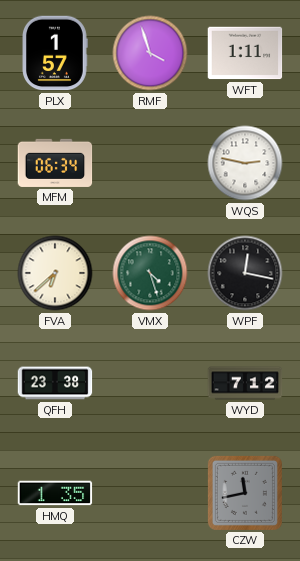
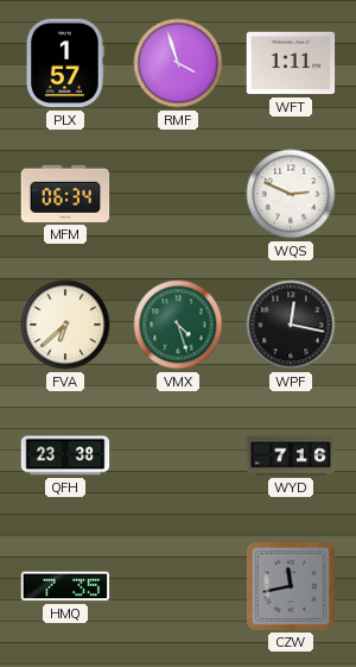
WQS: 2:47 -> 2:49 (291, 194)
WYD: 7:12 -> 7:16 (291, 455)
HMQ: 1:35 -> 7:35 (65, 586)
